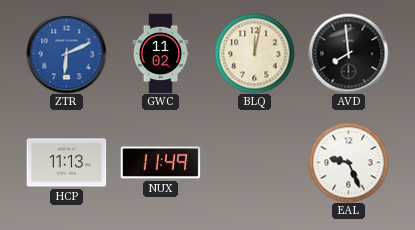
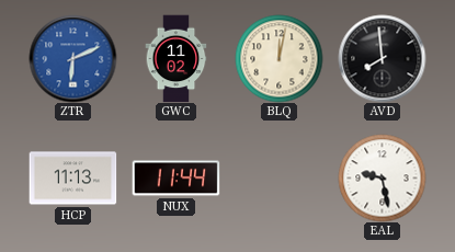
NUX: 11:49 -> 11:44 (175, 179)
EAL: 9:26 -> 9:28 (382, 177)
